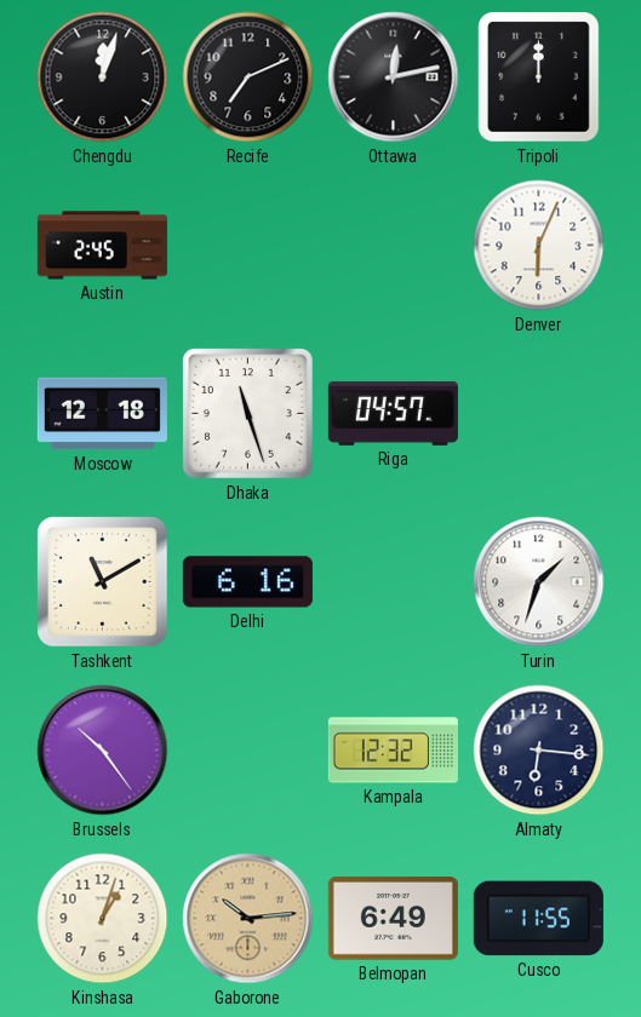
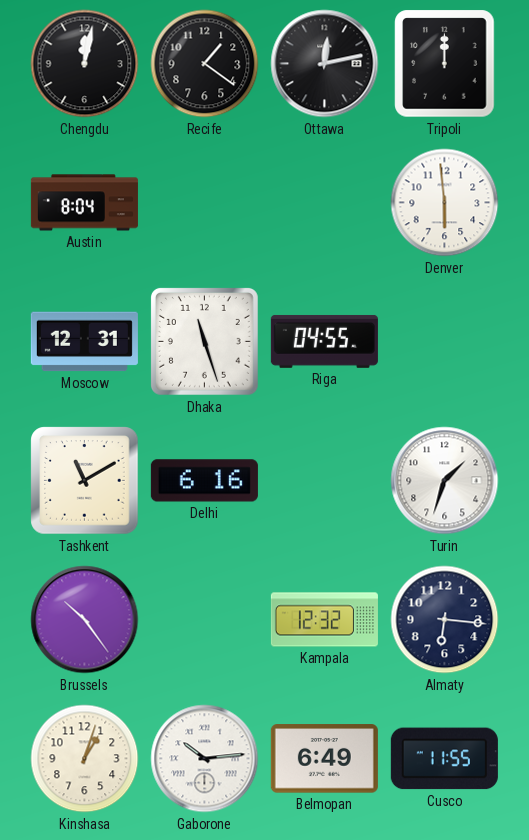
Chengdu: 12:03 -> 12:02 (85, 64)
Recife: 7:11 -> 1:21 (205, 64)
Austin: 2:45 -> 8:04 (84, 203)
Denver: 6:04 -> 5:59 (445, 203)
Moscow: 12:18 -> 12:31 (84, 342)
Riga: 04:57 -> 04:55 (324, 341)
Gaborone dial: champagne -> white (205, 759)
